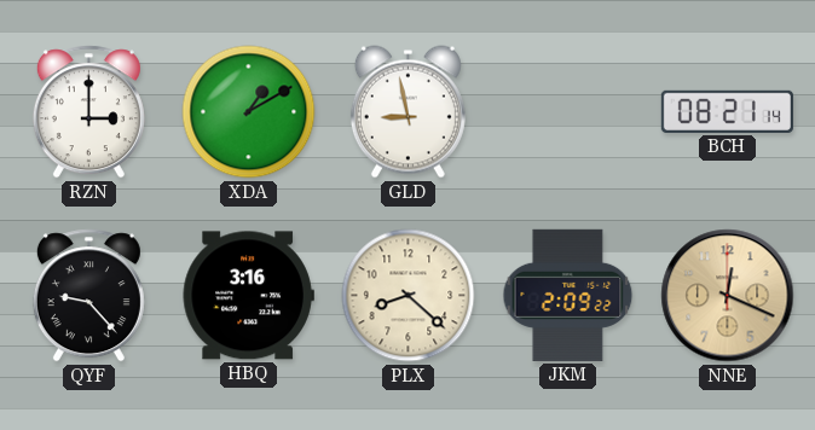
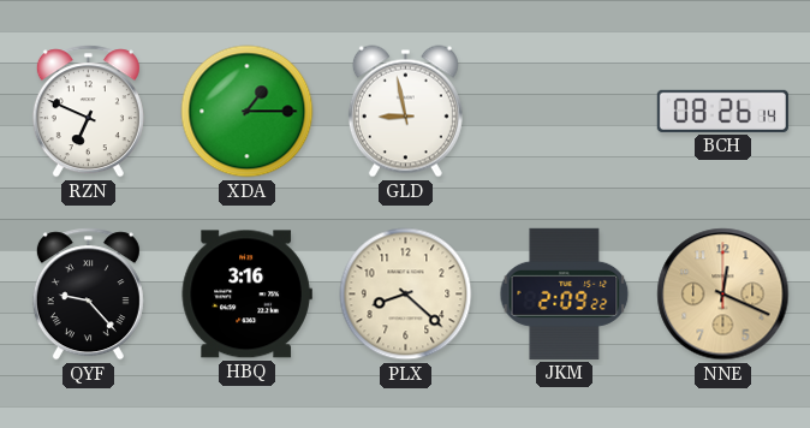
RZN: 3:00 -> 6:49 (88, 112)
XDA: 1:10 -> 1:15 (248, 112)
BCH: 08:21 -> 08:26 (722, 111)
